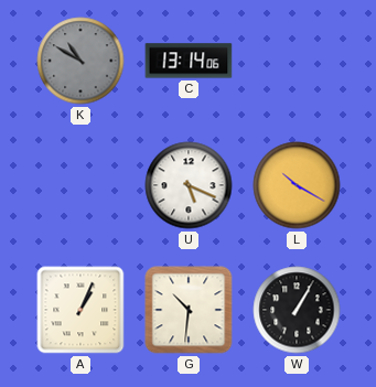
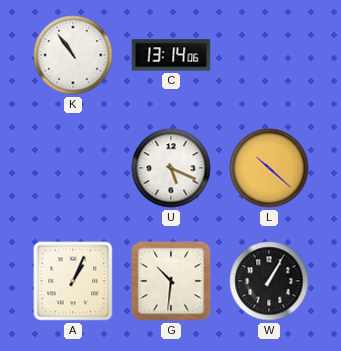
K: 10:50 -> 10:54 (73, 55)
K dial: grey -> white (73, 55)
L: 10:20 -> 10:22 (269, 168)
